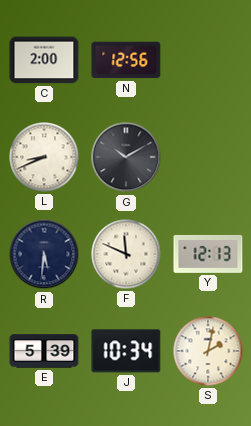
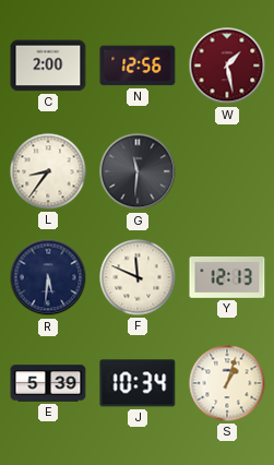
W: none -> 1:28 (227, 65)
L: 8:41 -> 8:36 (48, 171)
G: 10:10 -> 11:31 (138, 171)
S: 2:02 -> 1:03 (227, 383)
